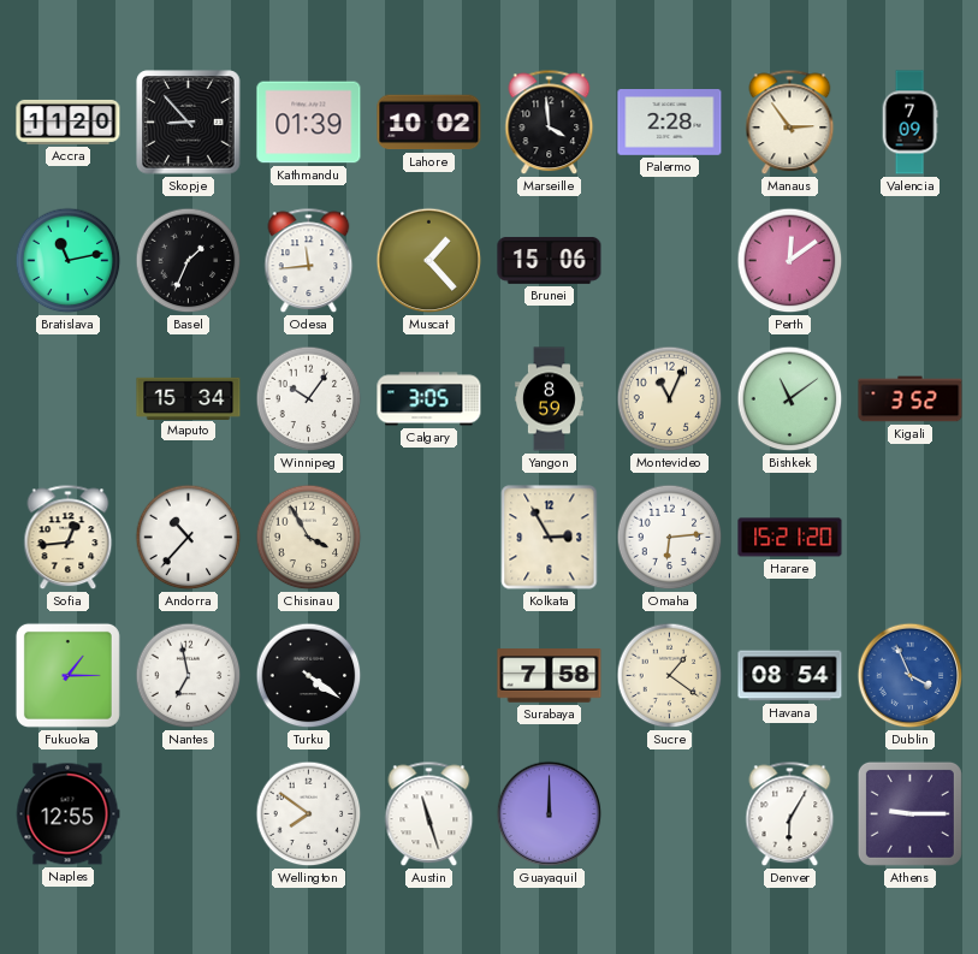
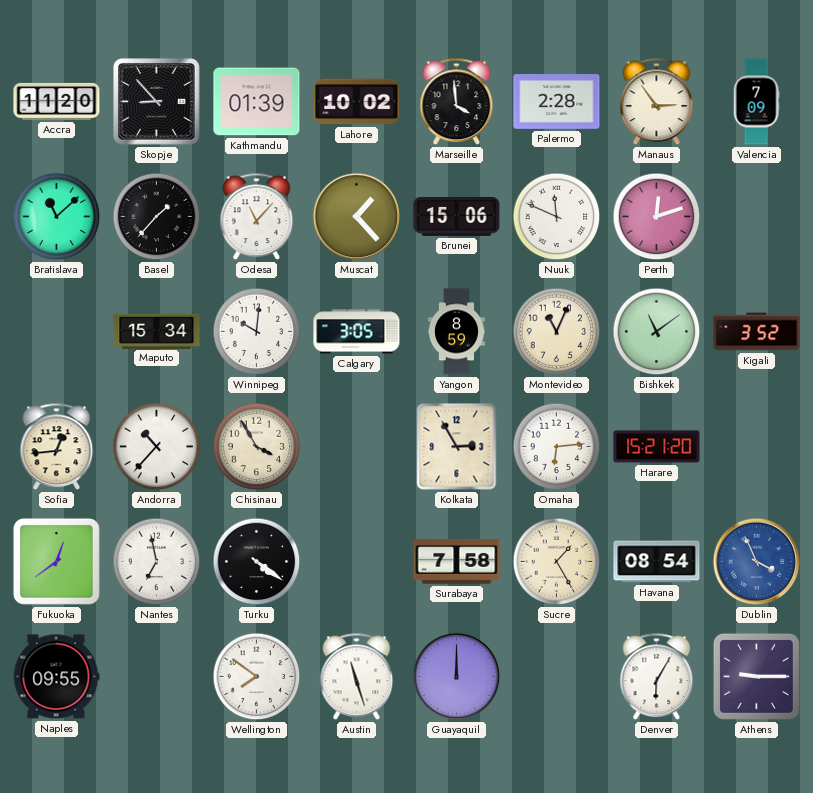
Bratislava: 11:13 -> 11:08 (57, 217)
Basel: 1:34 -> 1:37 (157, 217)
Odesa: 11:44 -> 11:07 (257, 217)
Nuuk: none -> 11:49 (557, 217)
Perth: 12:09 -> 12:12 (657, 217)
Winnipeg: 10:06 -> 10:01 (257, 332)
Fukuoka: 1:15 -> 12:39 (56, 561)
Sucre: 1:21 -> 1:25 (557, 562)
Naples: 12:55 -> 09:55 (56, 677)
